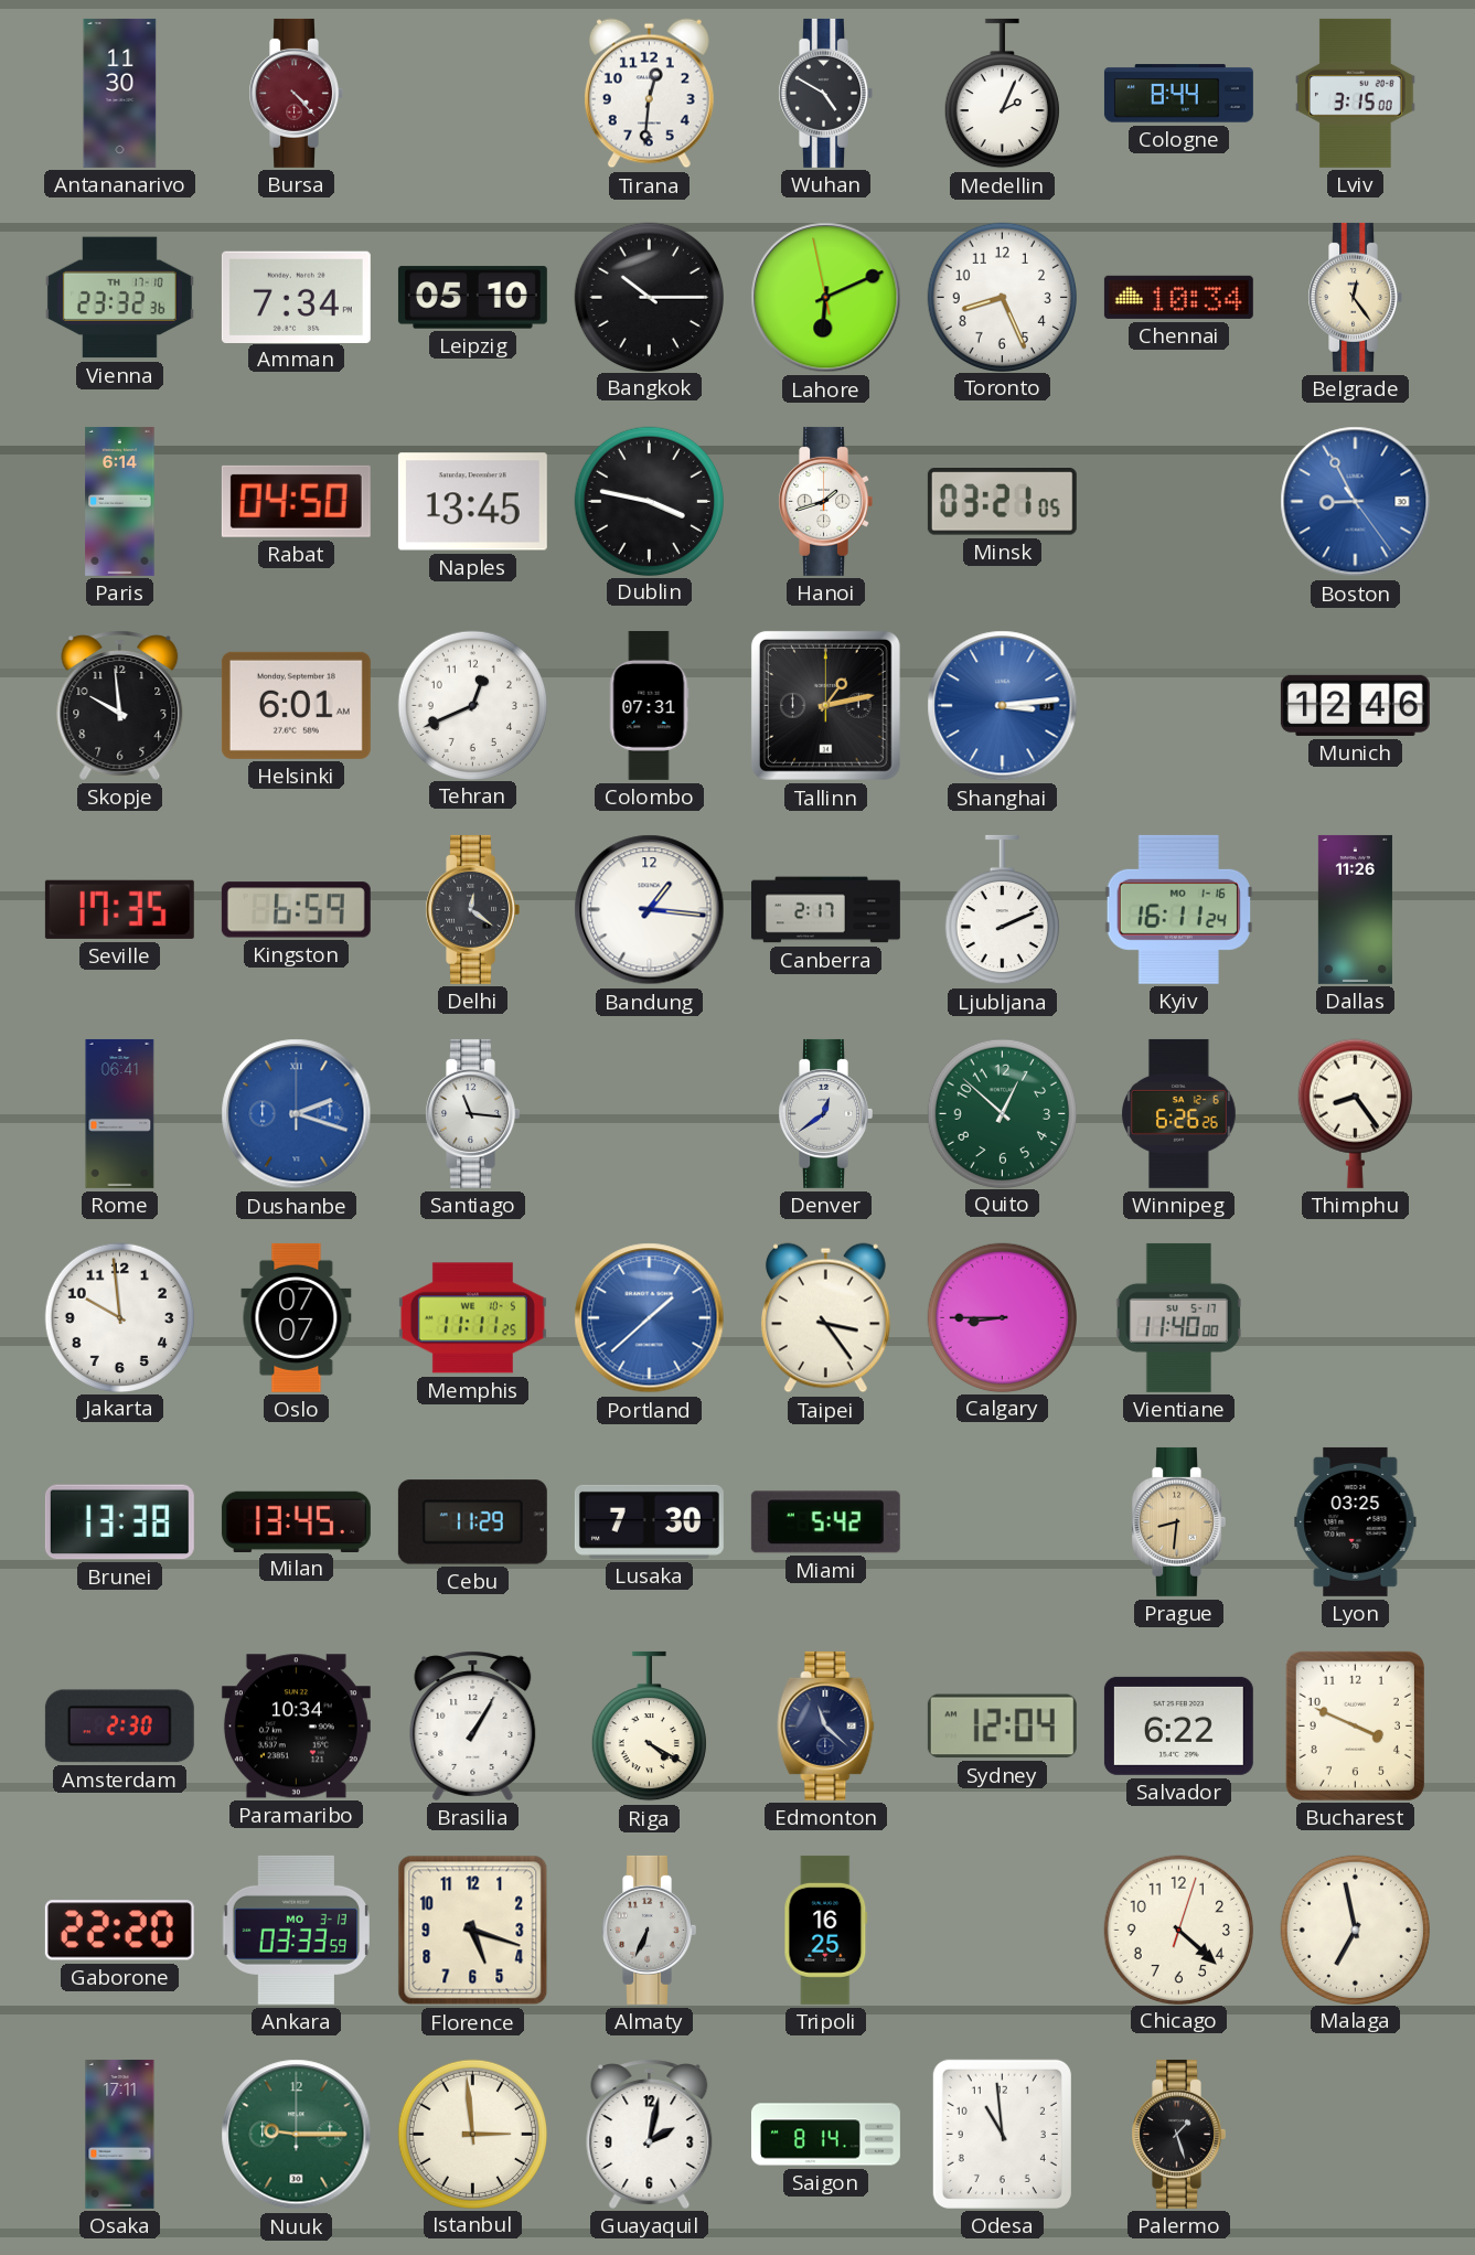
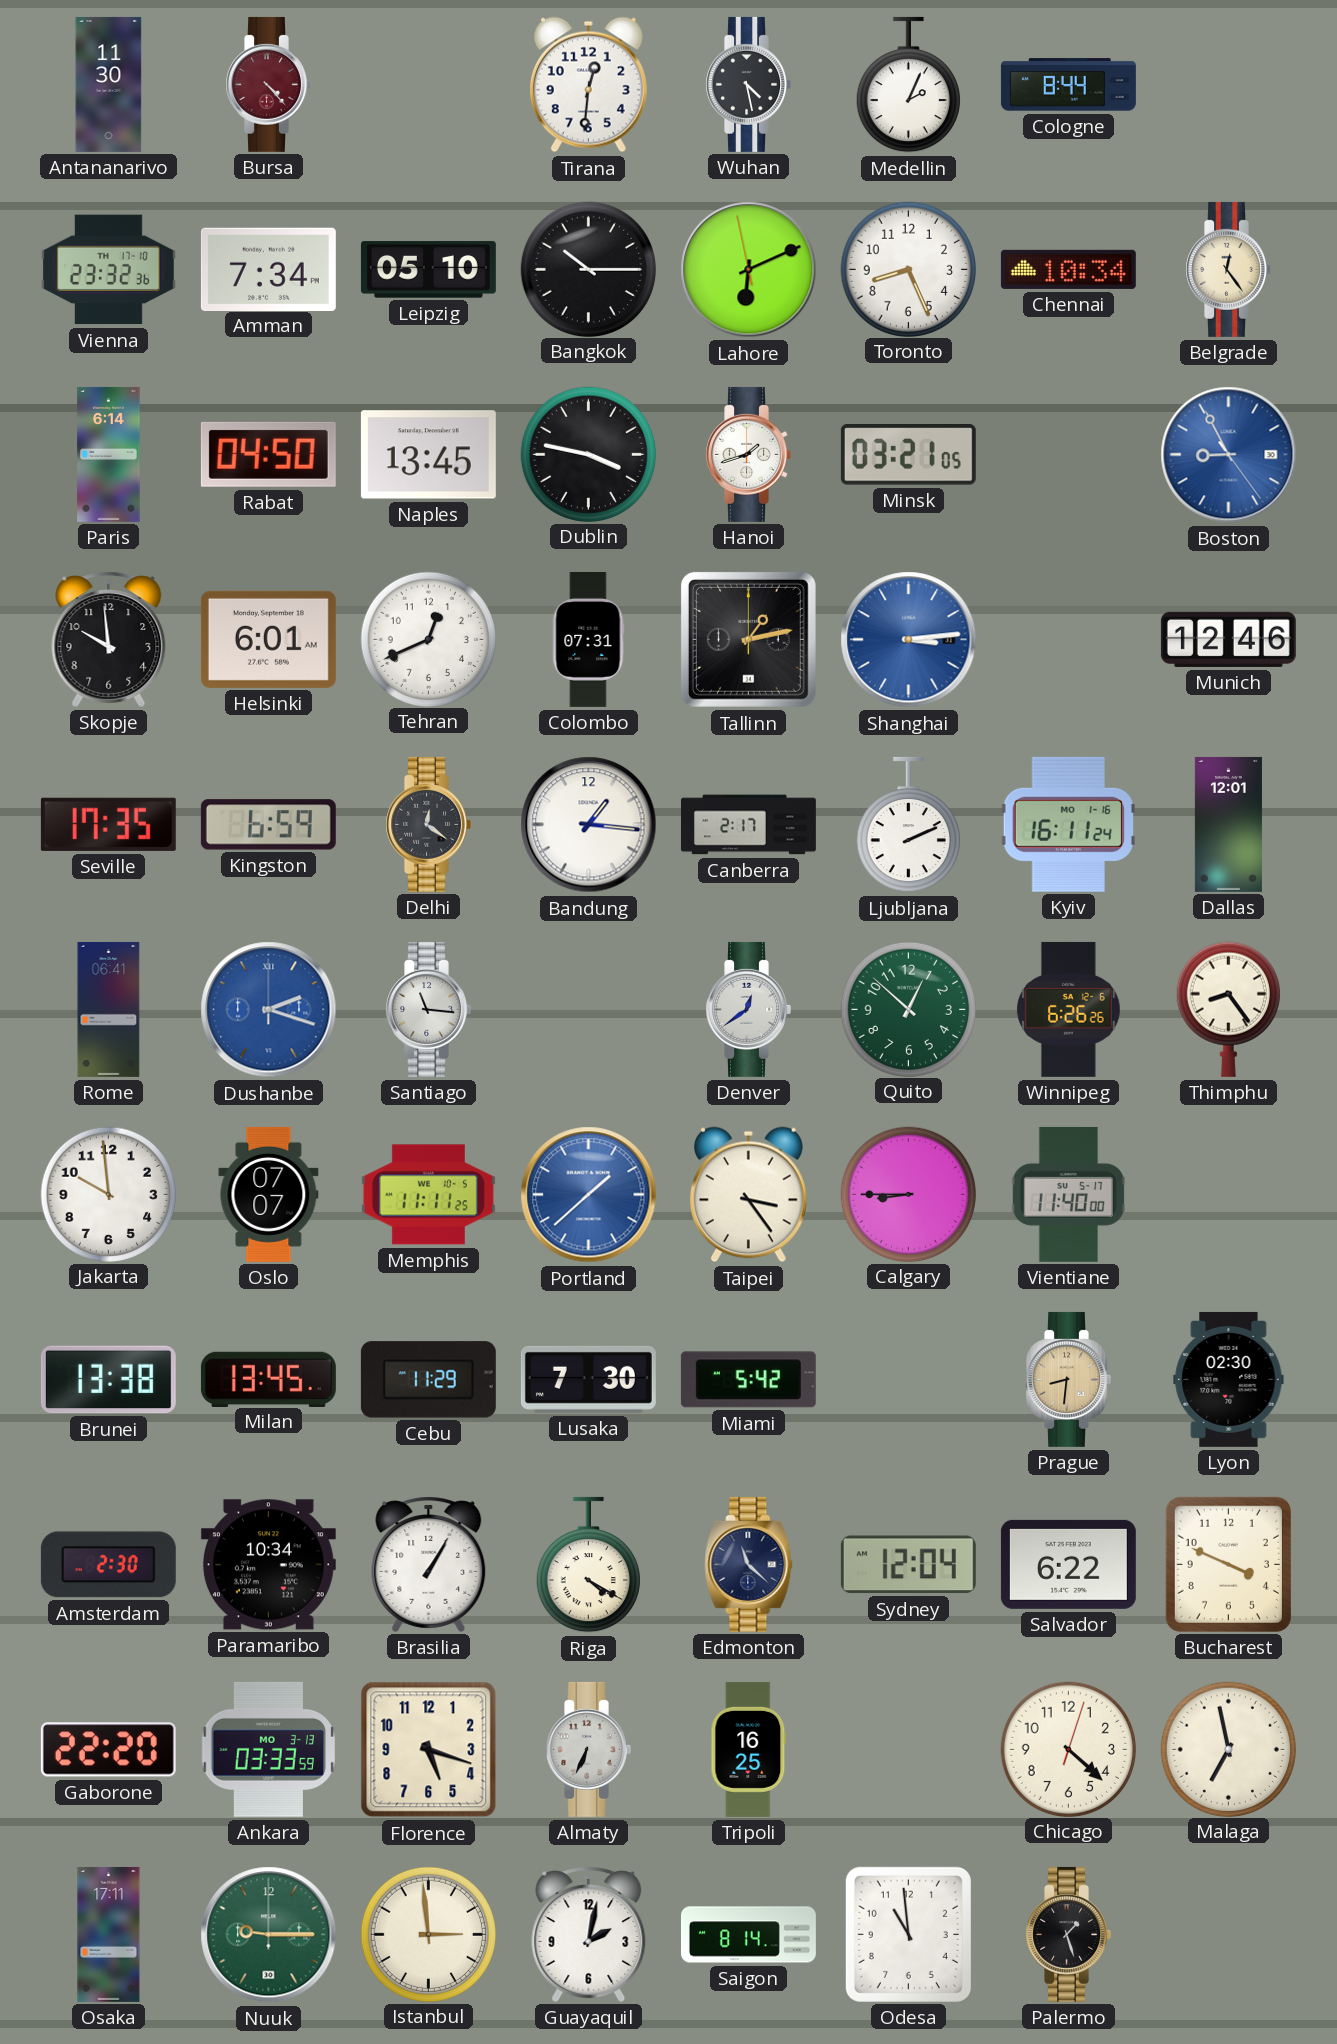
Wuhan: 4:50 -> 4:28 (748, 84)
Lviv: 3:15 -> none (1356, 93)
Dallas: 11:26 -> 12:01 (1228, 824)
Lyon: 03:25 -> 02:30 (1229, 1379)
